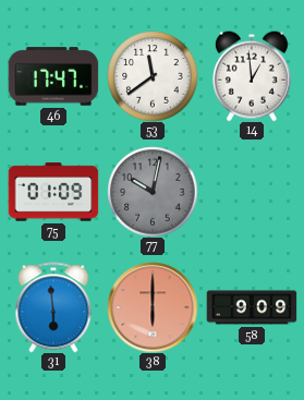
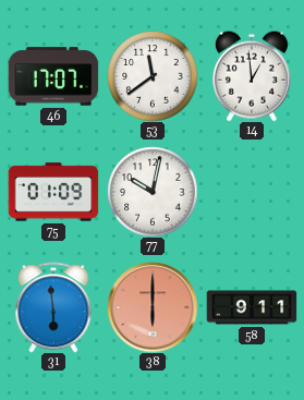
46: 17:47 -> 17:07 (53, 76)
77 dial: grey -> white (153, 192)
58: 9:09 -> 9:11 (252, 307)
